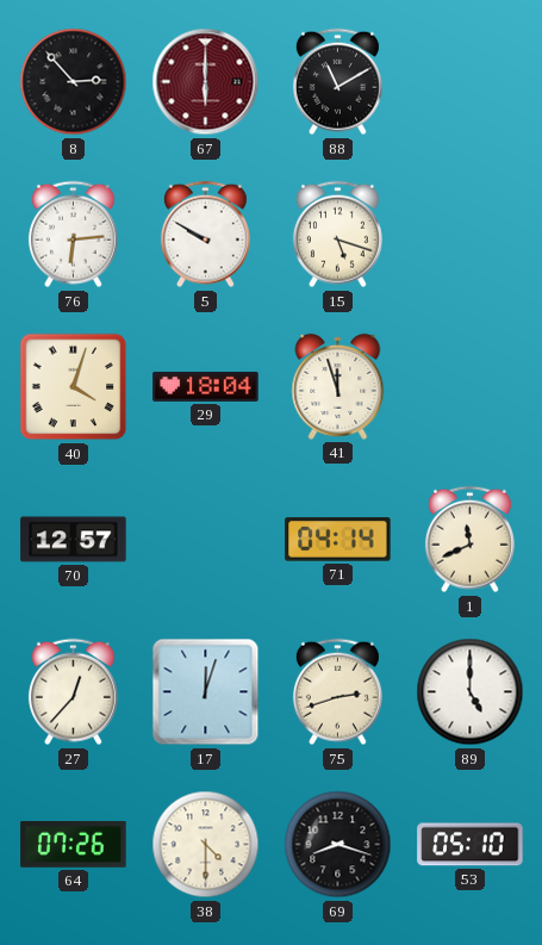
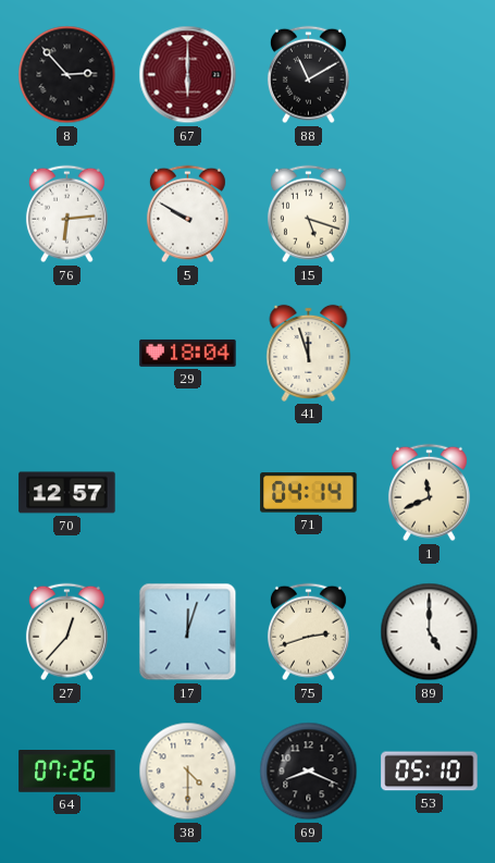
40: 4:03 -> none (74, 387)
69: 8:18 -> 8:19 (309, 772)
